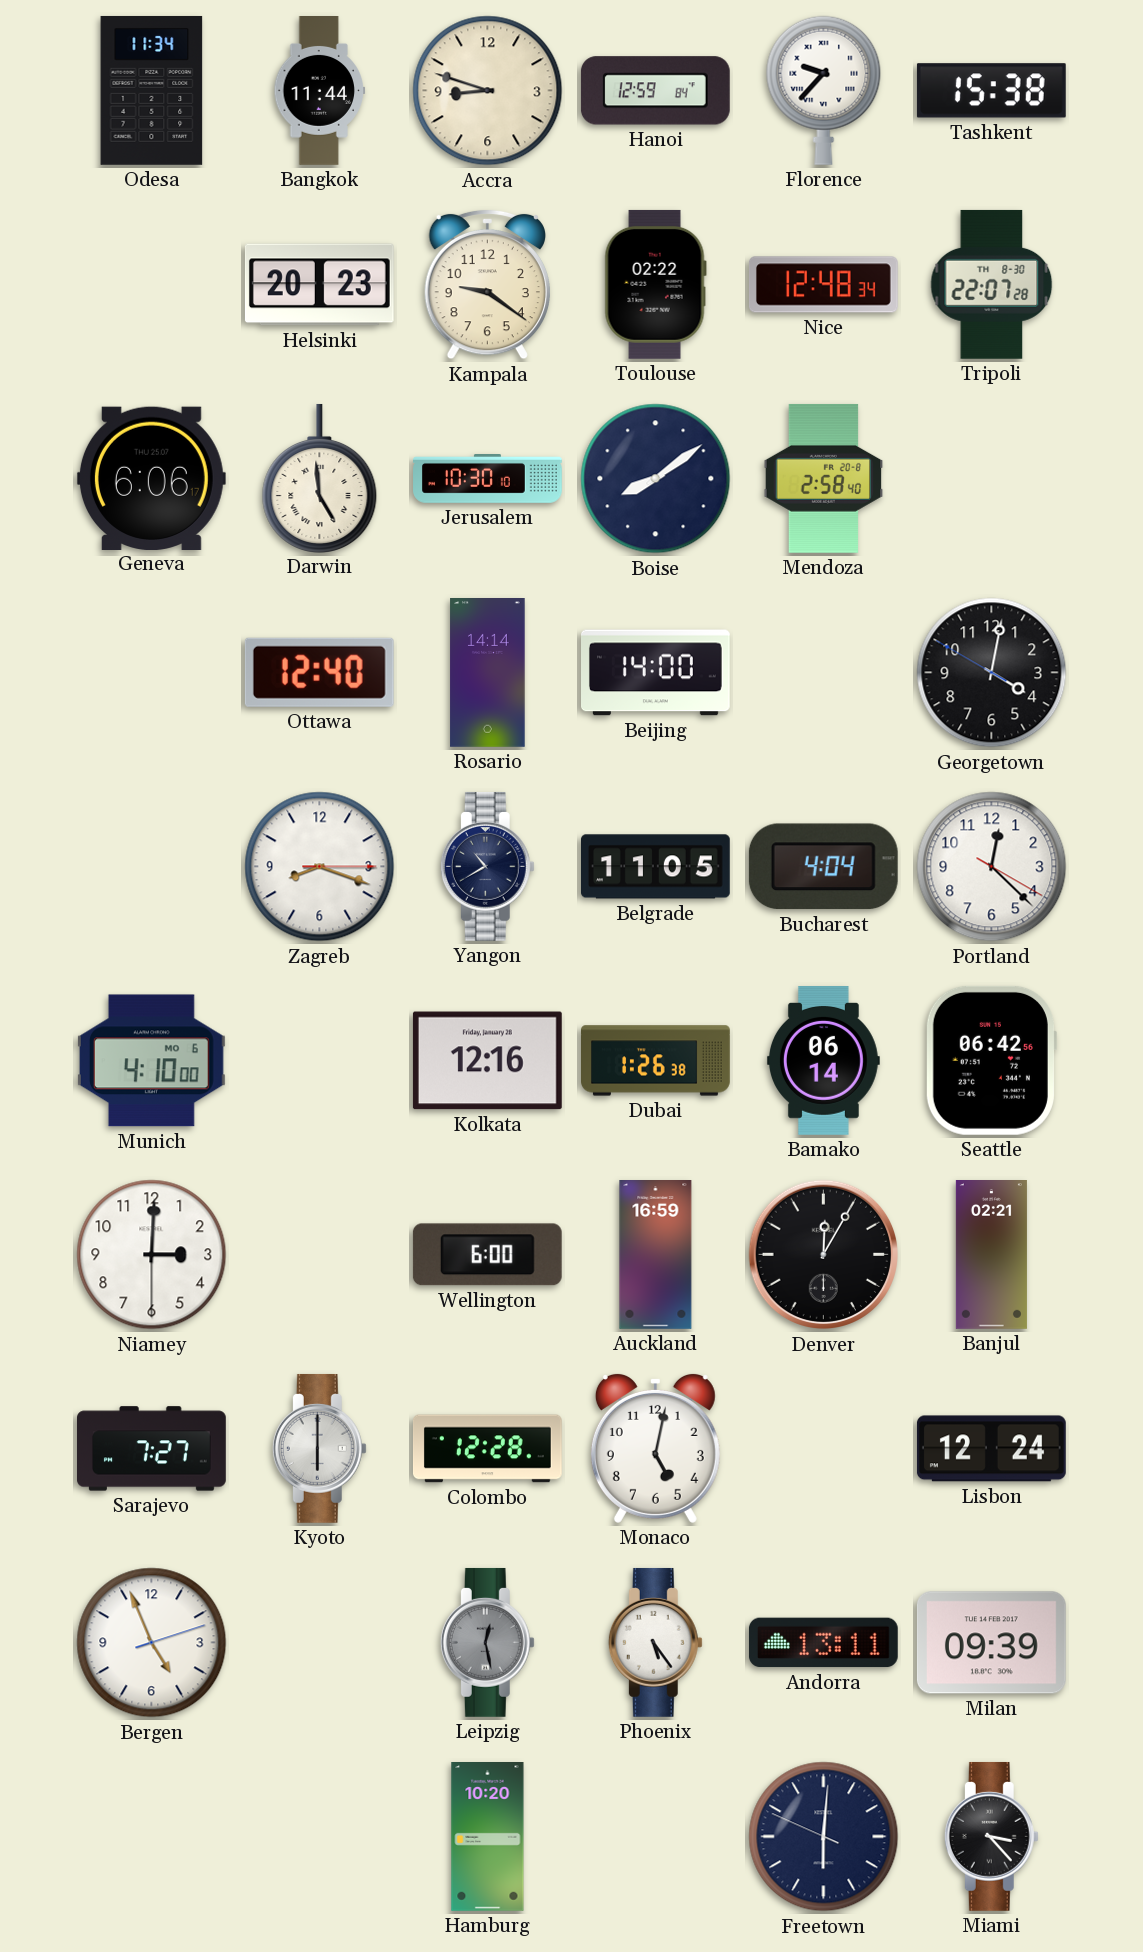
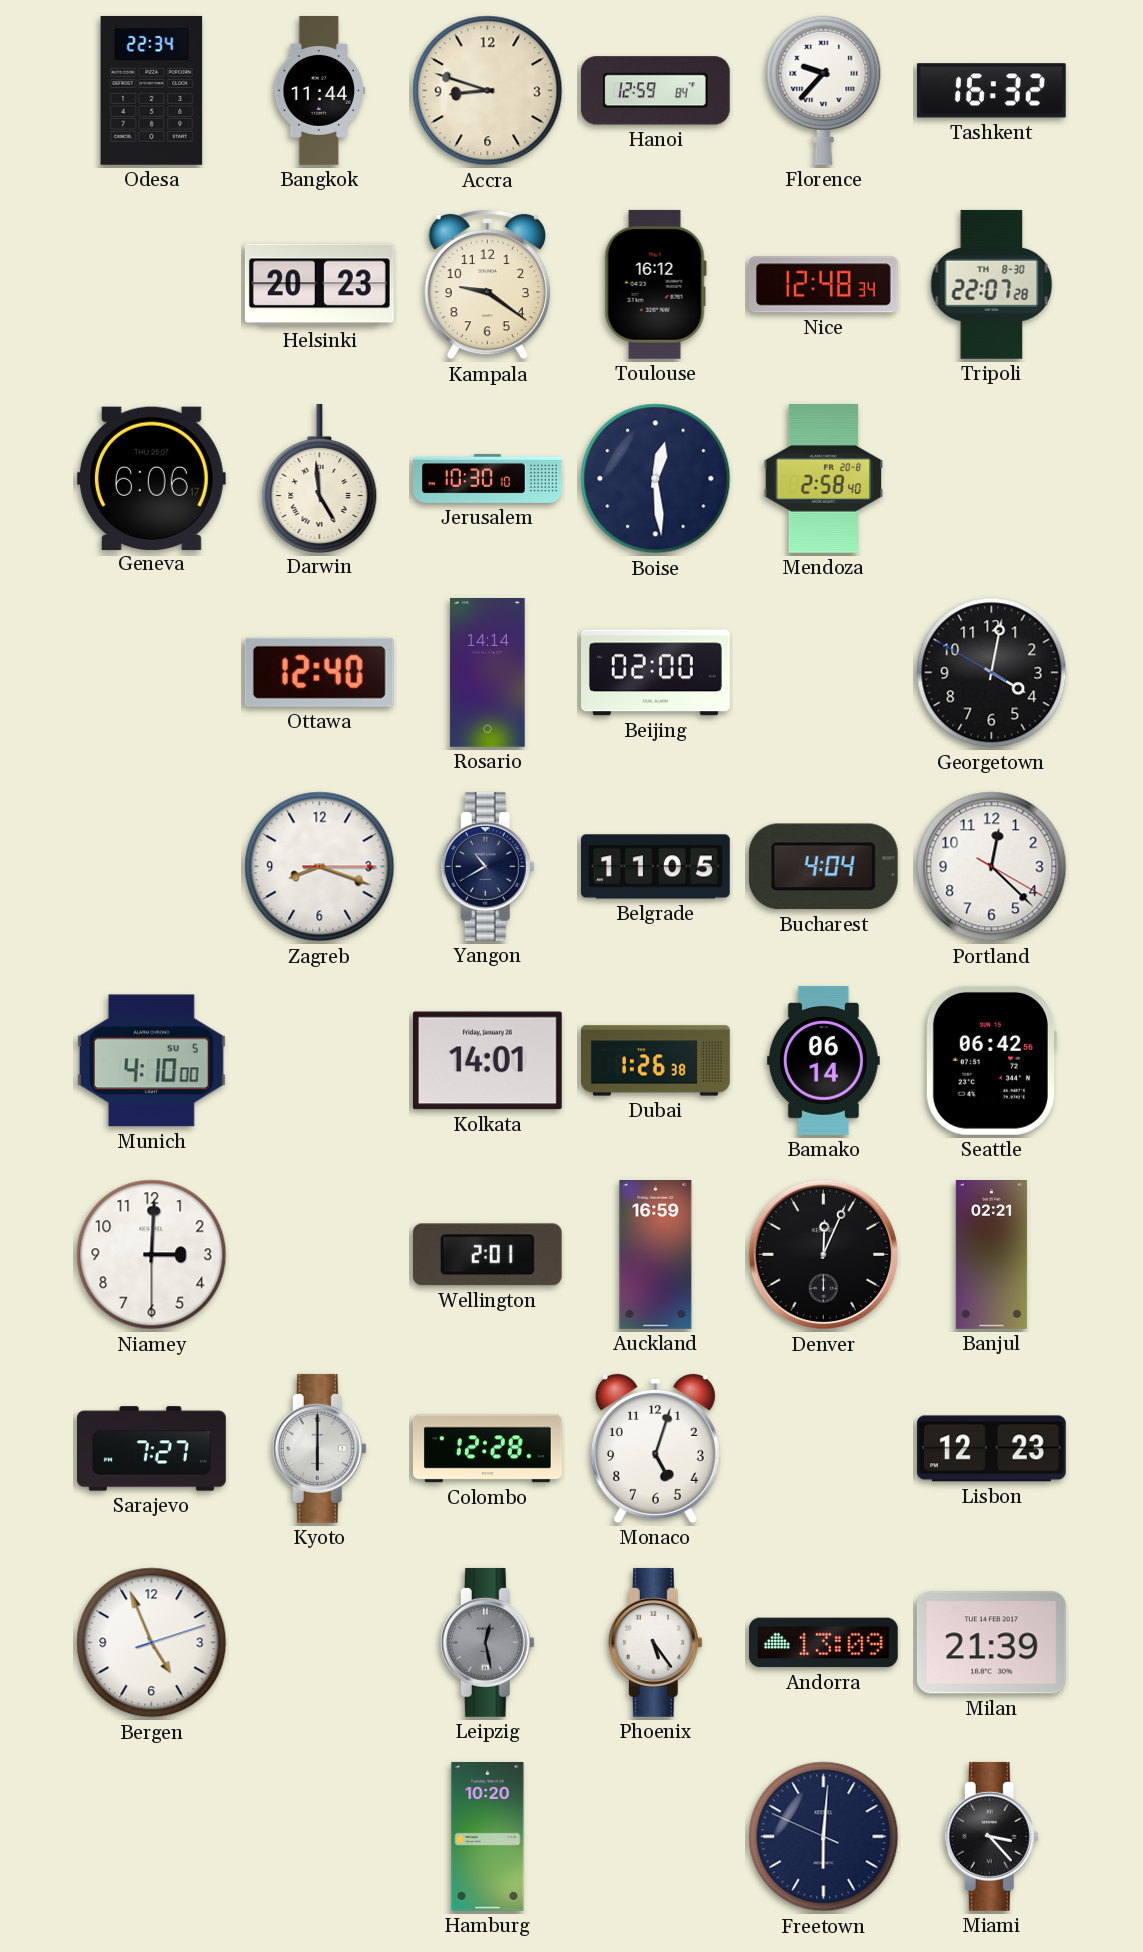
Odesa: 11:34 -> 22:34 (152, 90)
Tashkent: 15:38 -> 16:32 (991, 91)
Toulouse: 02:22 -> 16:12 (655, 284)
Boise: 8:09 -> 12:29 (656, 479)
Beijing: 14:00 -> 02:00 (656, 673)
Munich date: MO 6 -> SU 5 (151, 1061)
Kolkata: 12:16 -> 14:01 (487, 1061)
Wellington: 6:00 -> 2:01 (487, 1255)
Denver: 12:05 -> 12:04 (824, 1255)
Monaco: 5:02 -> 5:03 (655, 1448)
Lisbon: 12:24 -> 12:23 (991, 1449)
Andorra: 13:11 -> 13:09 (823, 1643)
Milan: 09:39 -> 21:39 (991, 1643)
